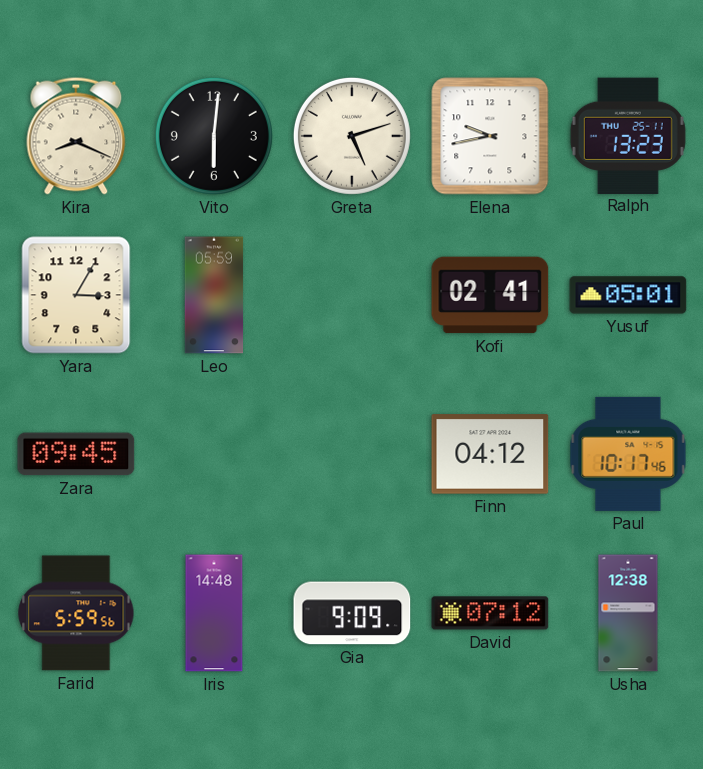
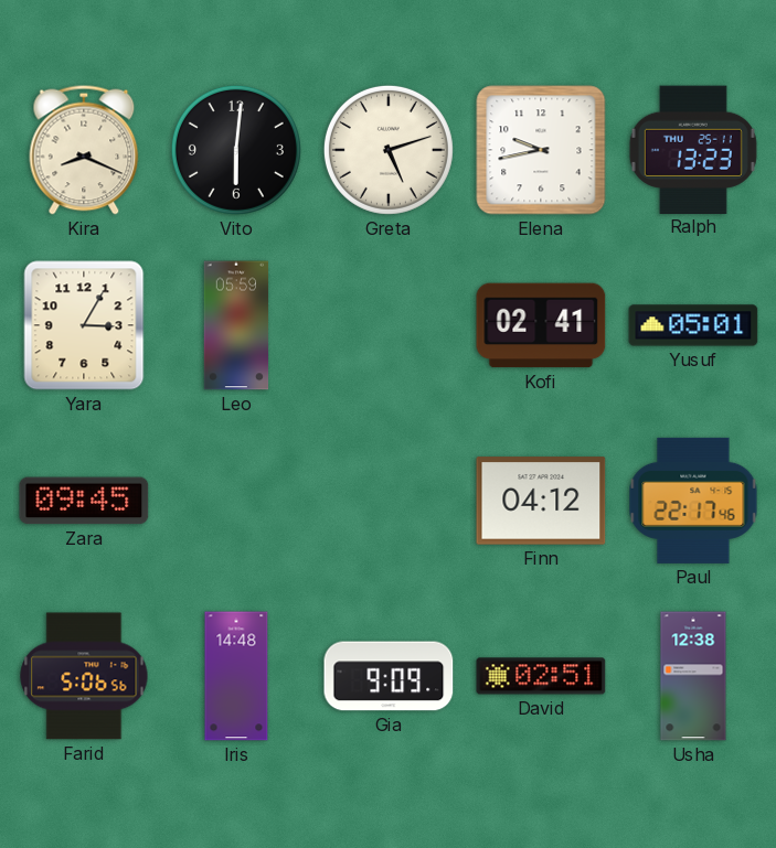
Paul: 10:17 -> 22:17 (693, 501)
Farid: 5:59 -> 5:06 (84, 676)
David: 07:12 -> 02:51 (541, 676)
